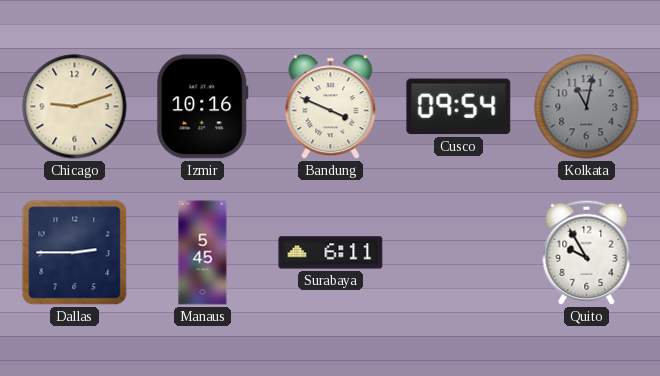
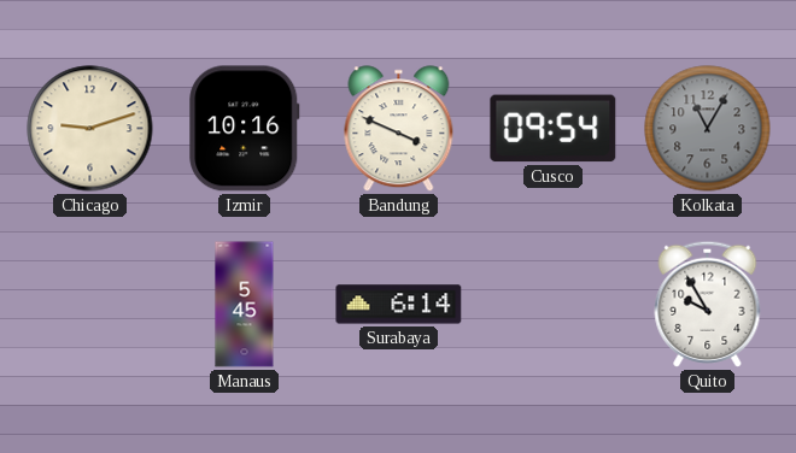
Kolkata: 11:02 -> 11:05 (708, 129)
Dallas: 2:45 -> none (75, 253)
Surabaya: 6:11 -> 6:14 (399, 305)
